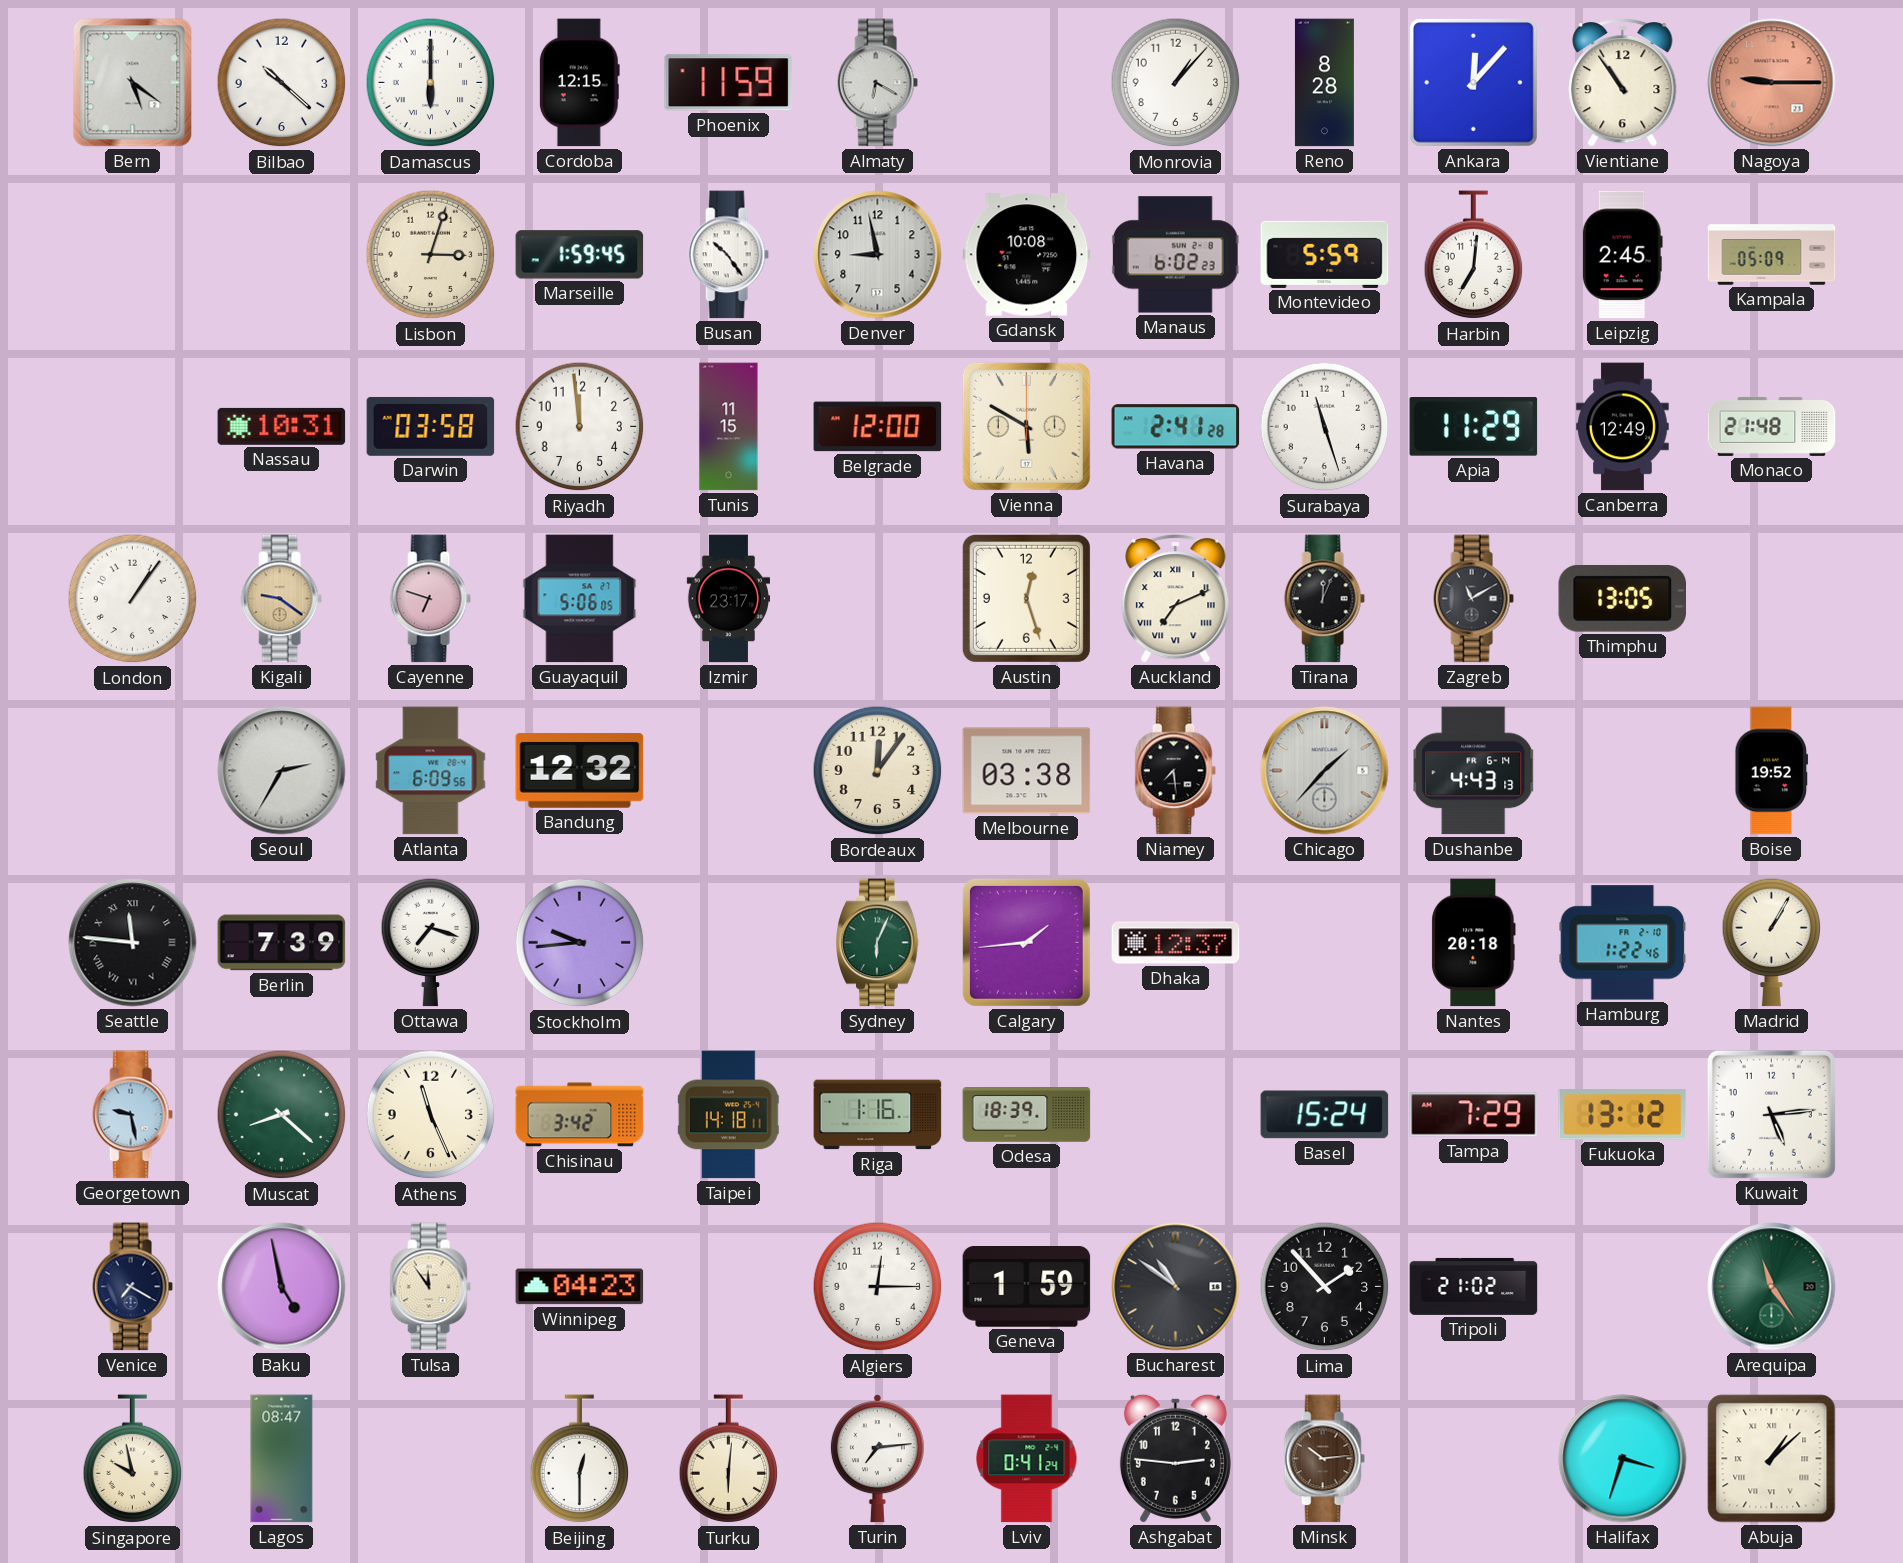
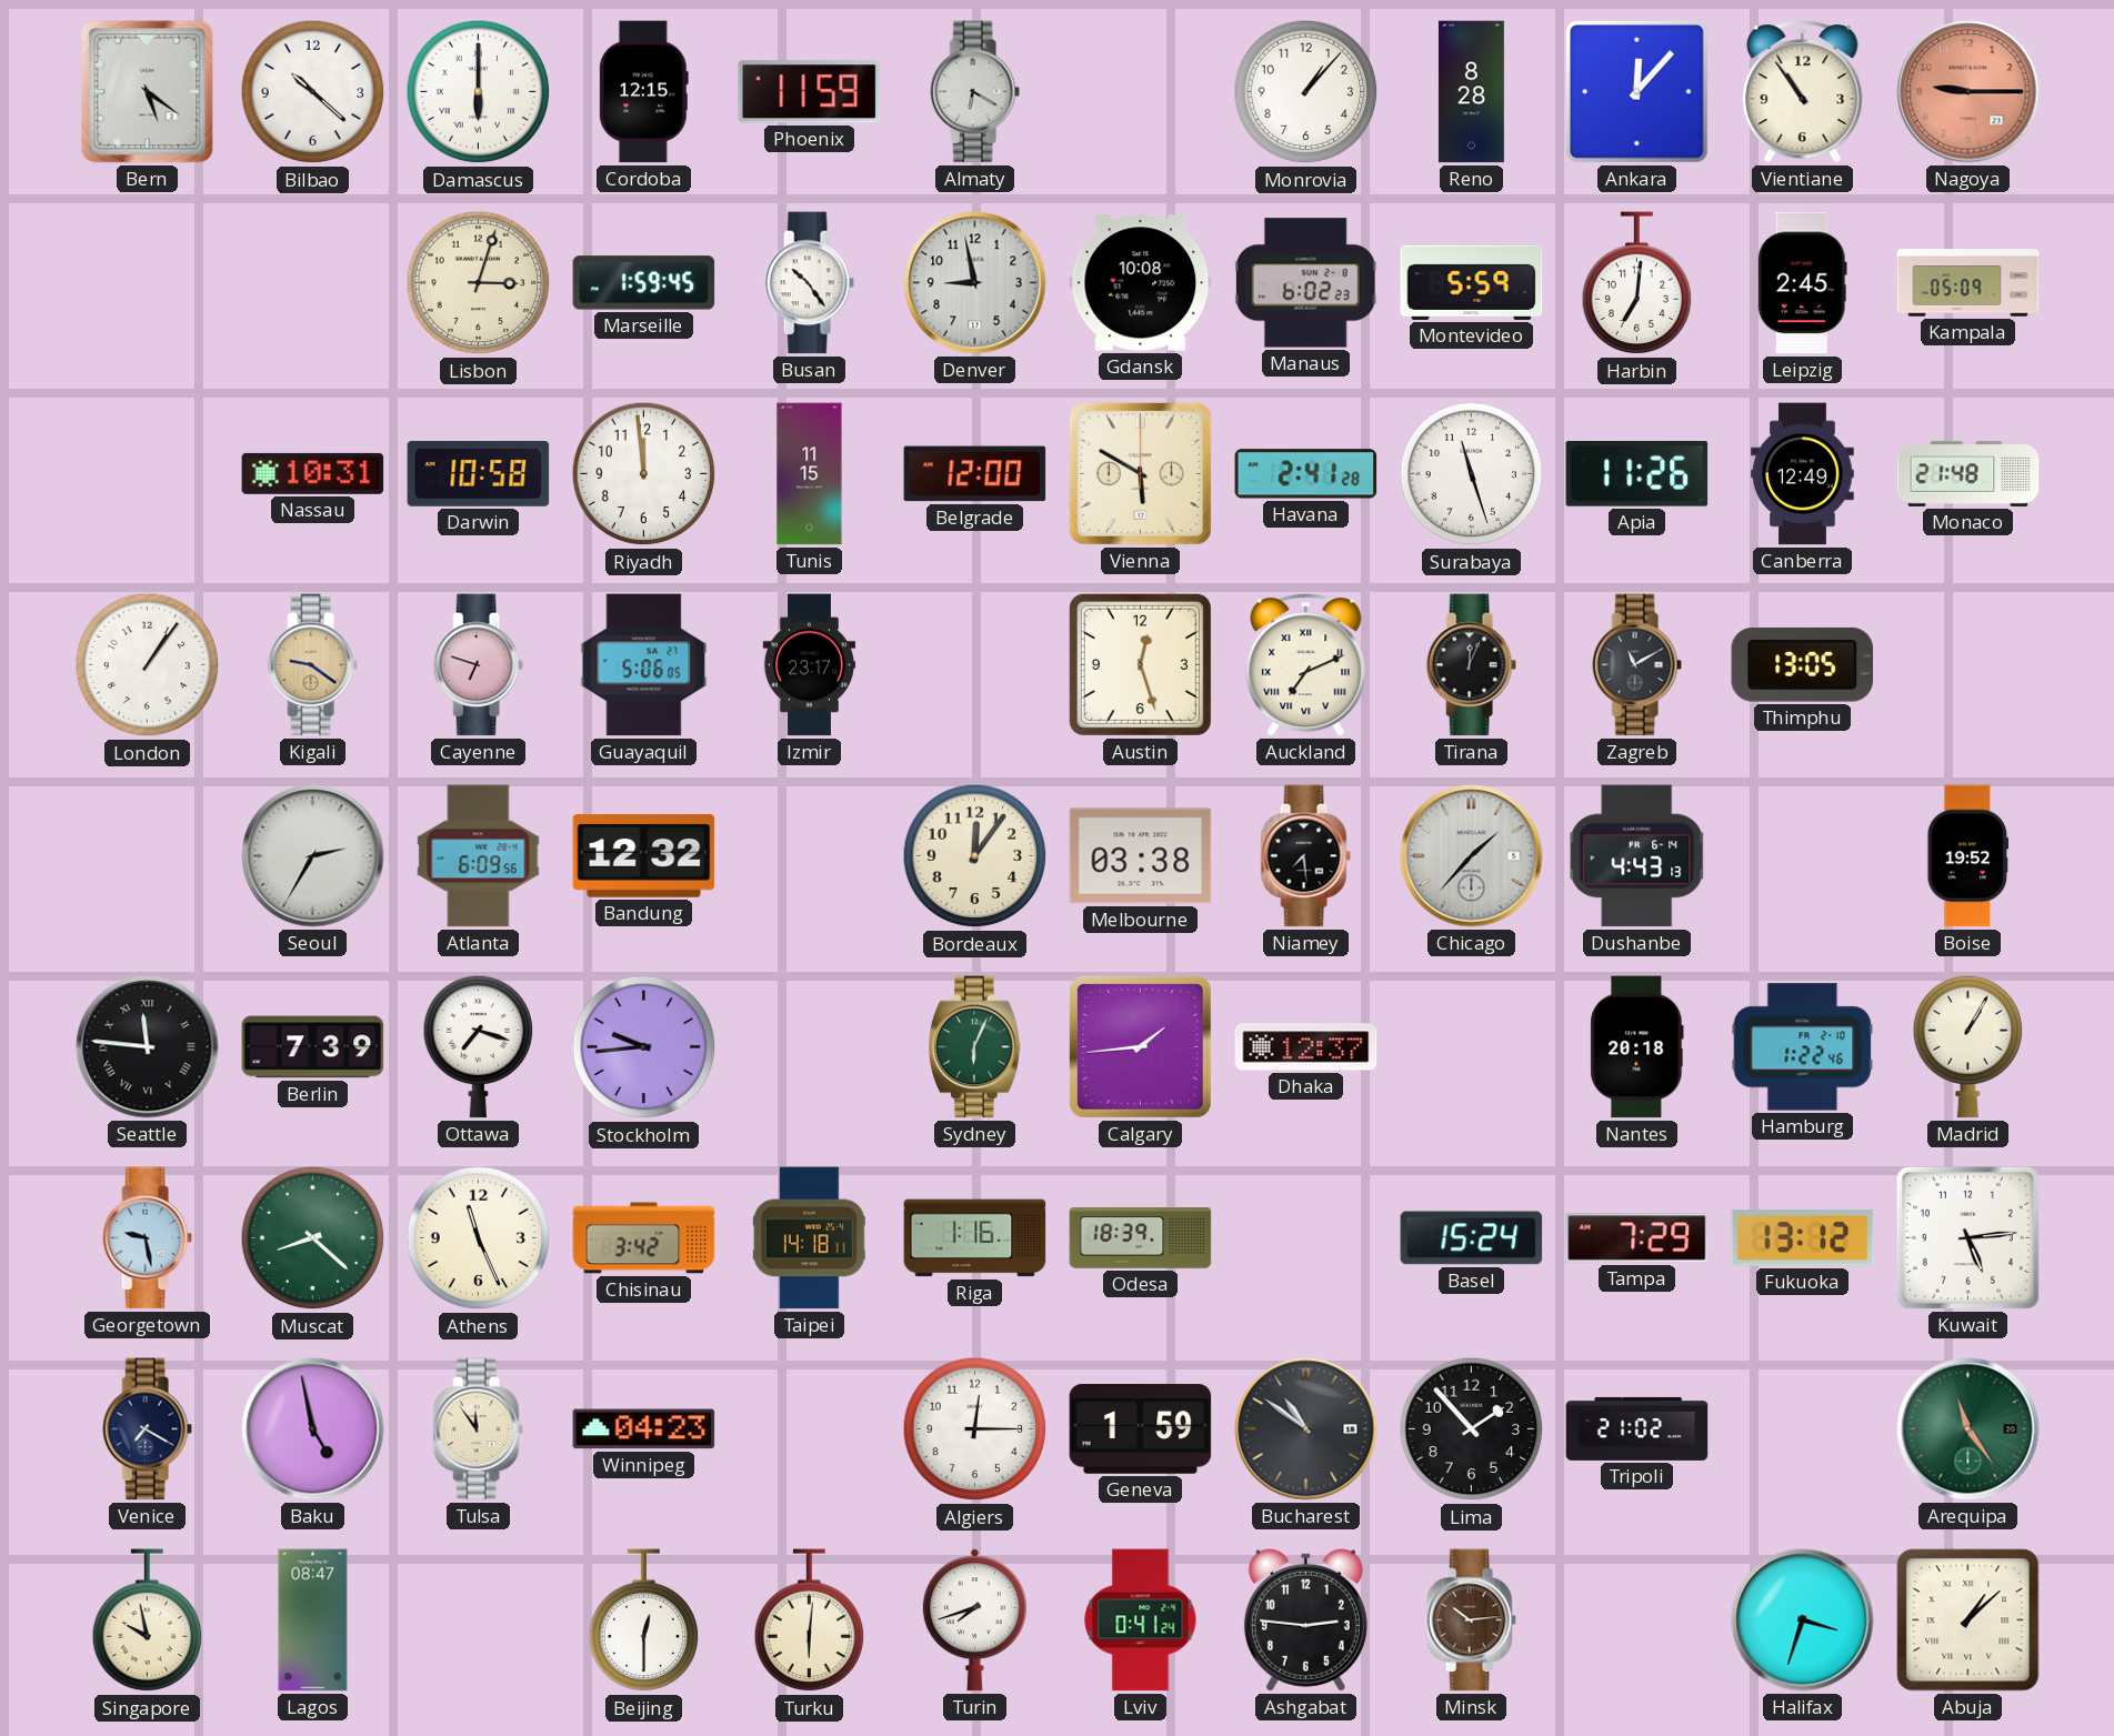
Darwin: 03:58 -> 10:58 (479, 473)
Apia: 11:29 -> 11:26 (1637, 474)
Turin: 7:14 -> 7:42 (974, 1620)
